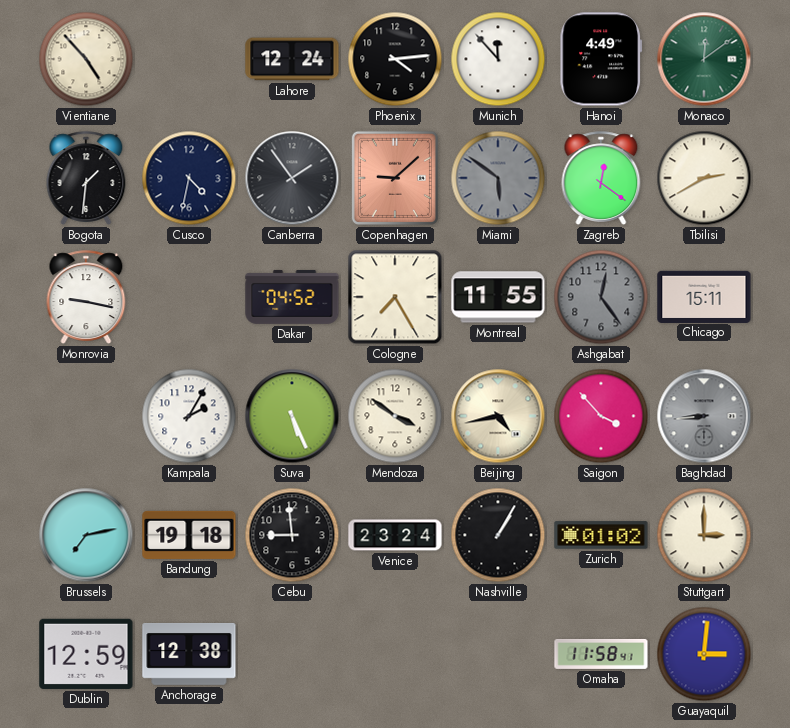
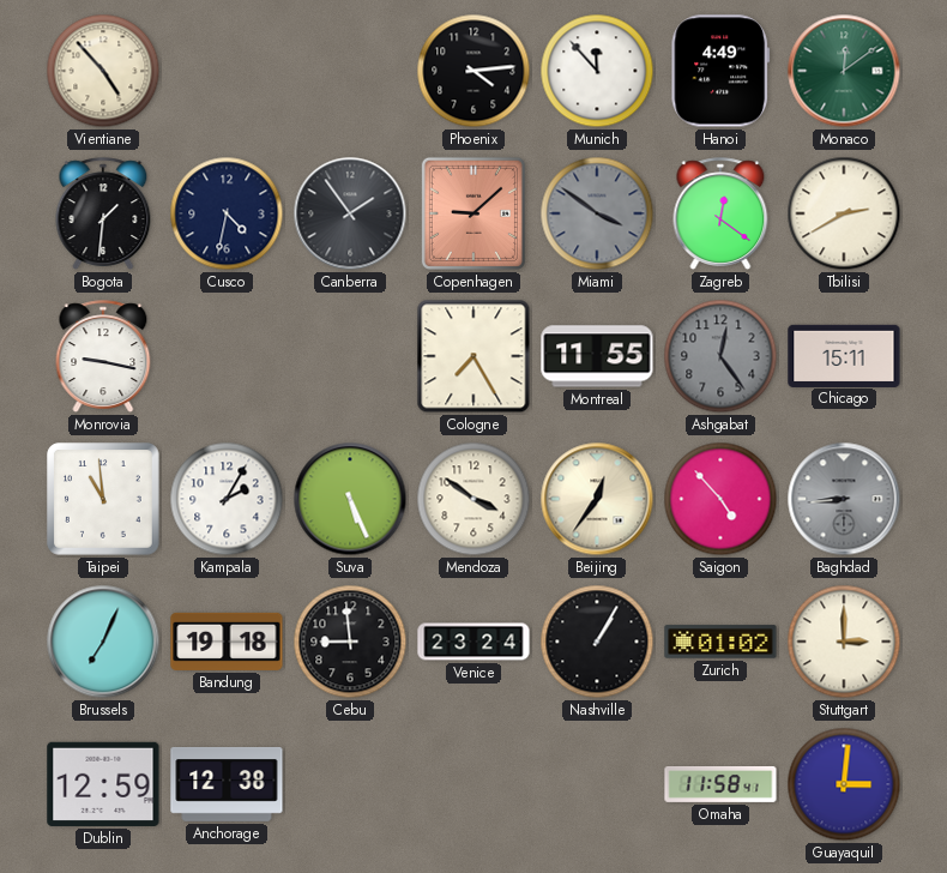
Lahore: 12:24 -> none (292, 59)
Miami: 5:51 -> 3:51 (597, 213)
Dakar: 04:52 -> none (292, 297)
Taipei: none -> 10:59 (104, 500)
Beijing: 4:43 -> 12:36 (597, 499)
Saigon: 3:53 -> 4:53 (720, 499)
Brussels: 7:13 -> 7:04 (103, 642)
